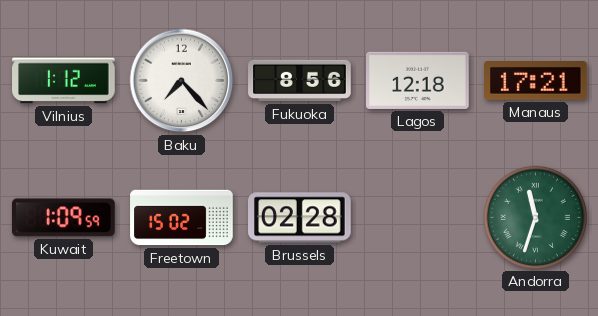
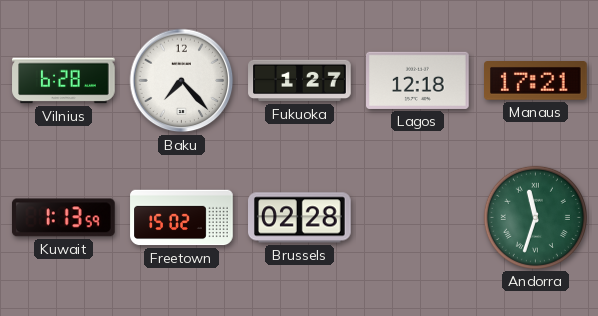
Vilnius: 1:12 -> 6:28 (64, 81)
Fukuoka: 8:56 -> 1:27 (300, 81)
Kuwait: 1:09 -> 1:13 (64, 218)
